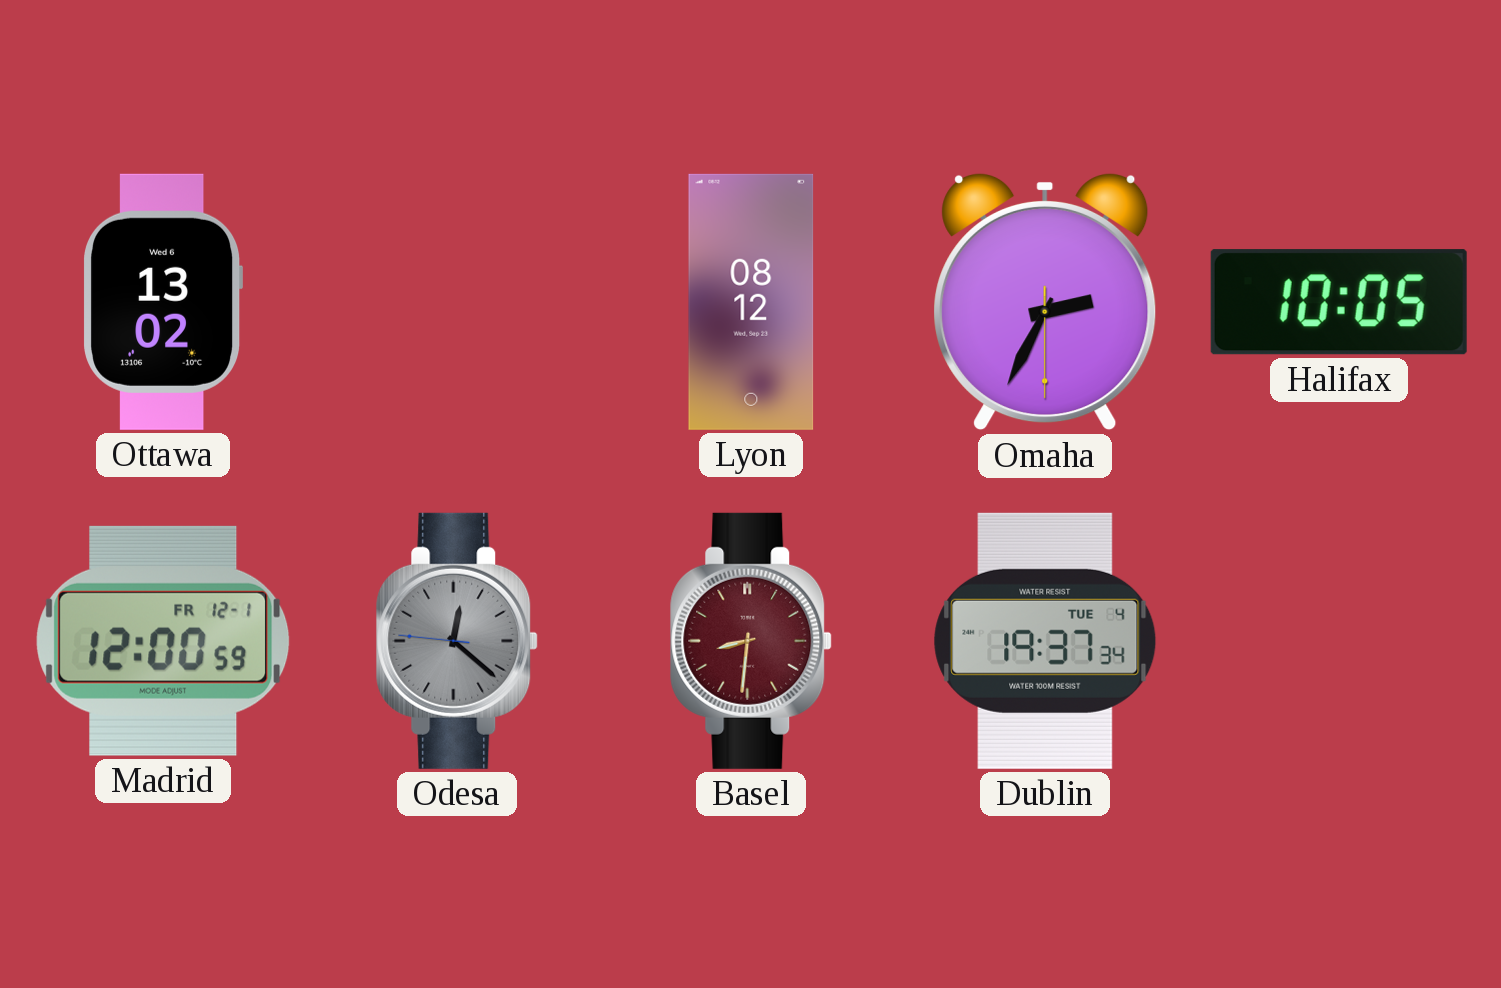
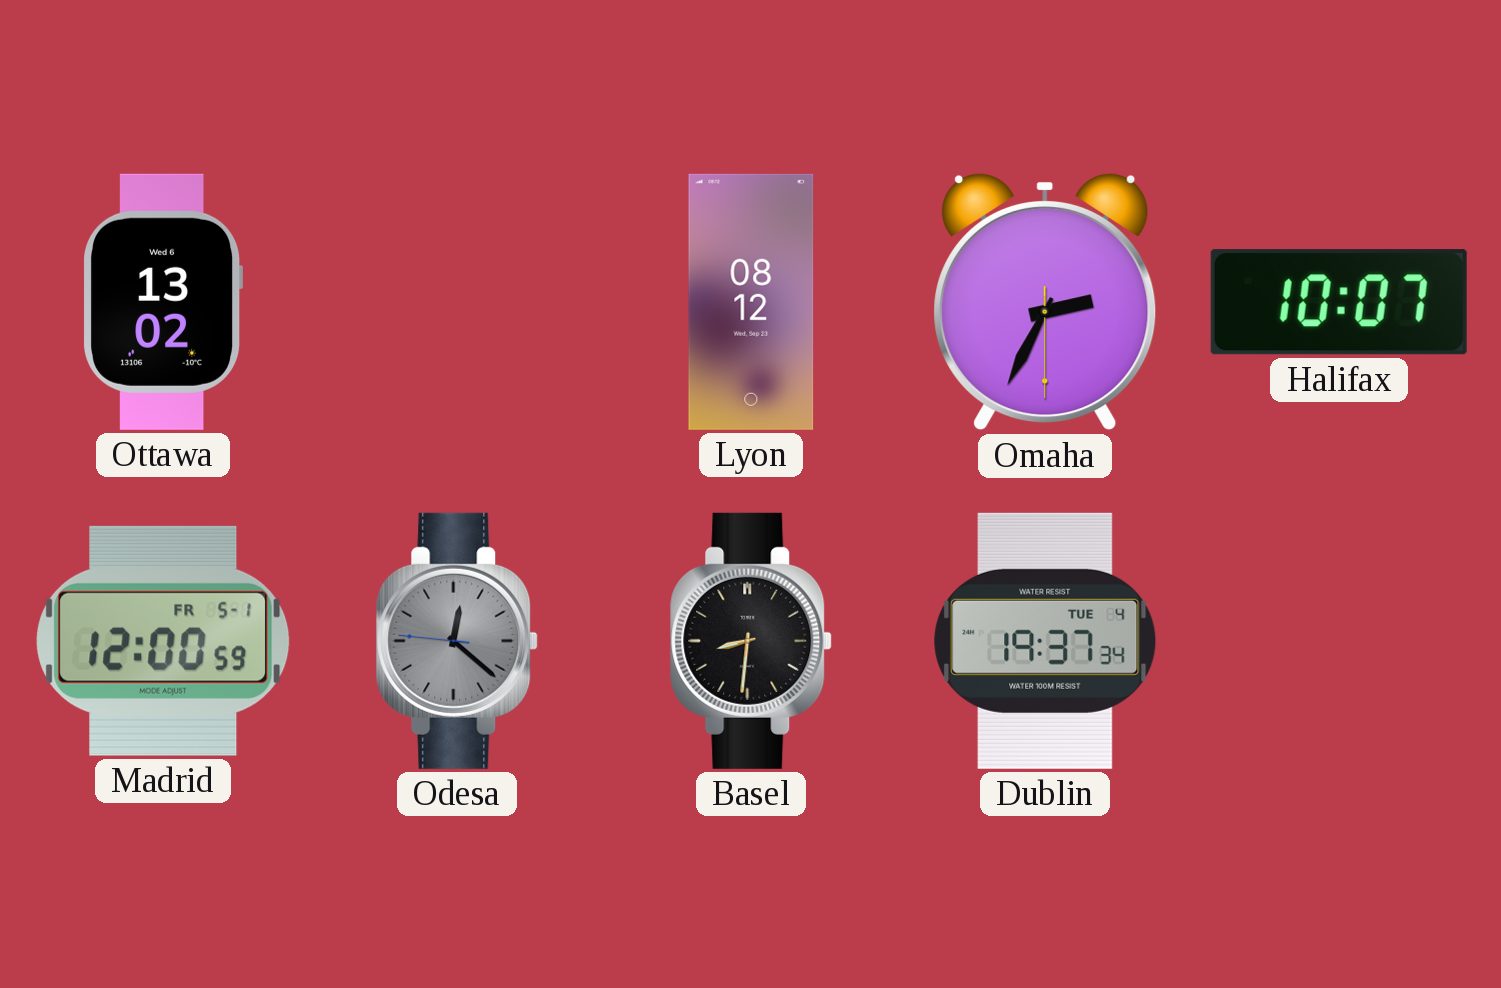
Halifax: 10:05 -> 10:07 (1339, 302)
Madrid date: FR 12-1 -> FR 5-1 (163, 641)
Basel dial: burgundy -> black (751, 641)
